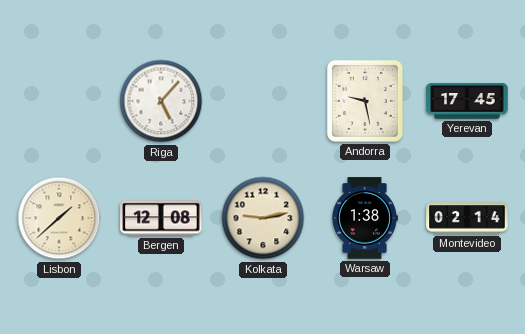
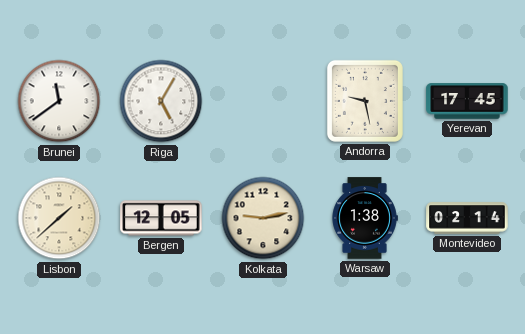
Brunei: none -> 11:39 (59, 101)
Riga: 5:07 -> 5:05 (161, 101)
Bergen: 12:08 -> 12:05 (161, 218)
